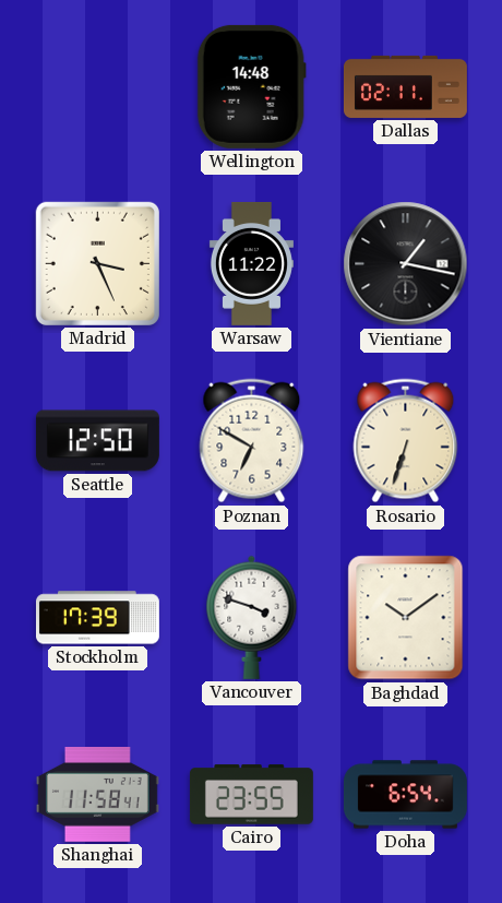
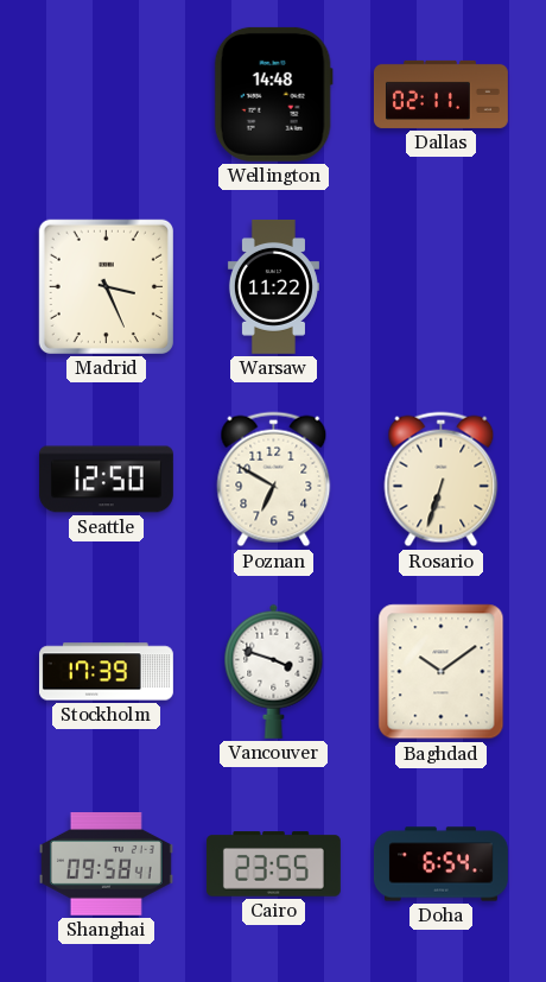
Vientiane: 1:17 -> none (406, 264)
Shanghai: 11:58 -> 09:58 (106, 864)
